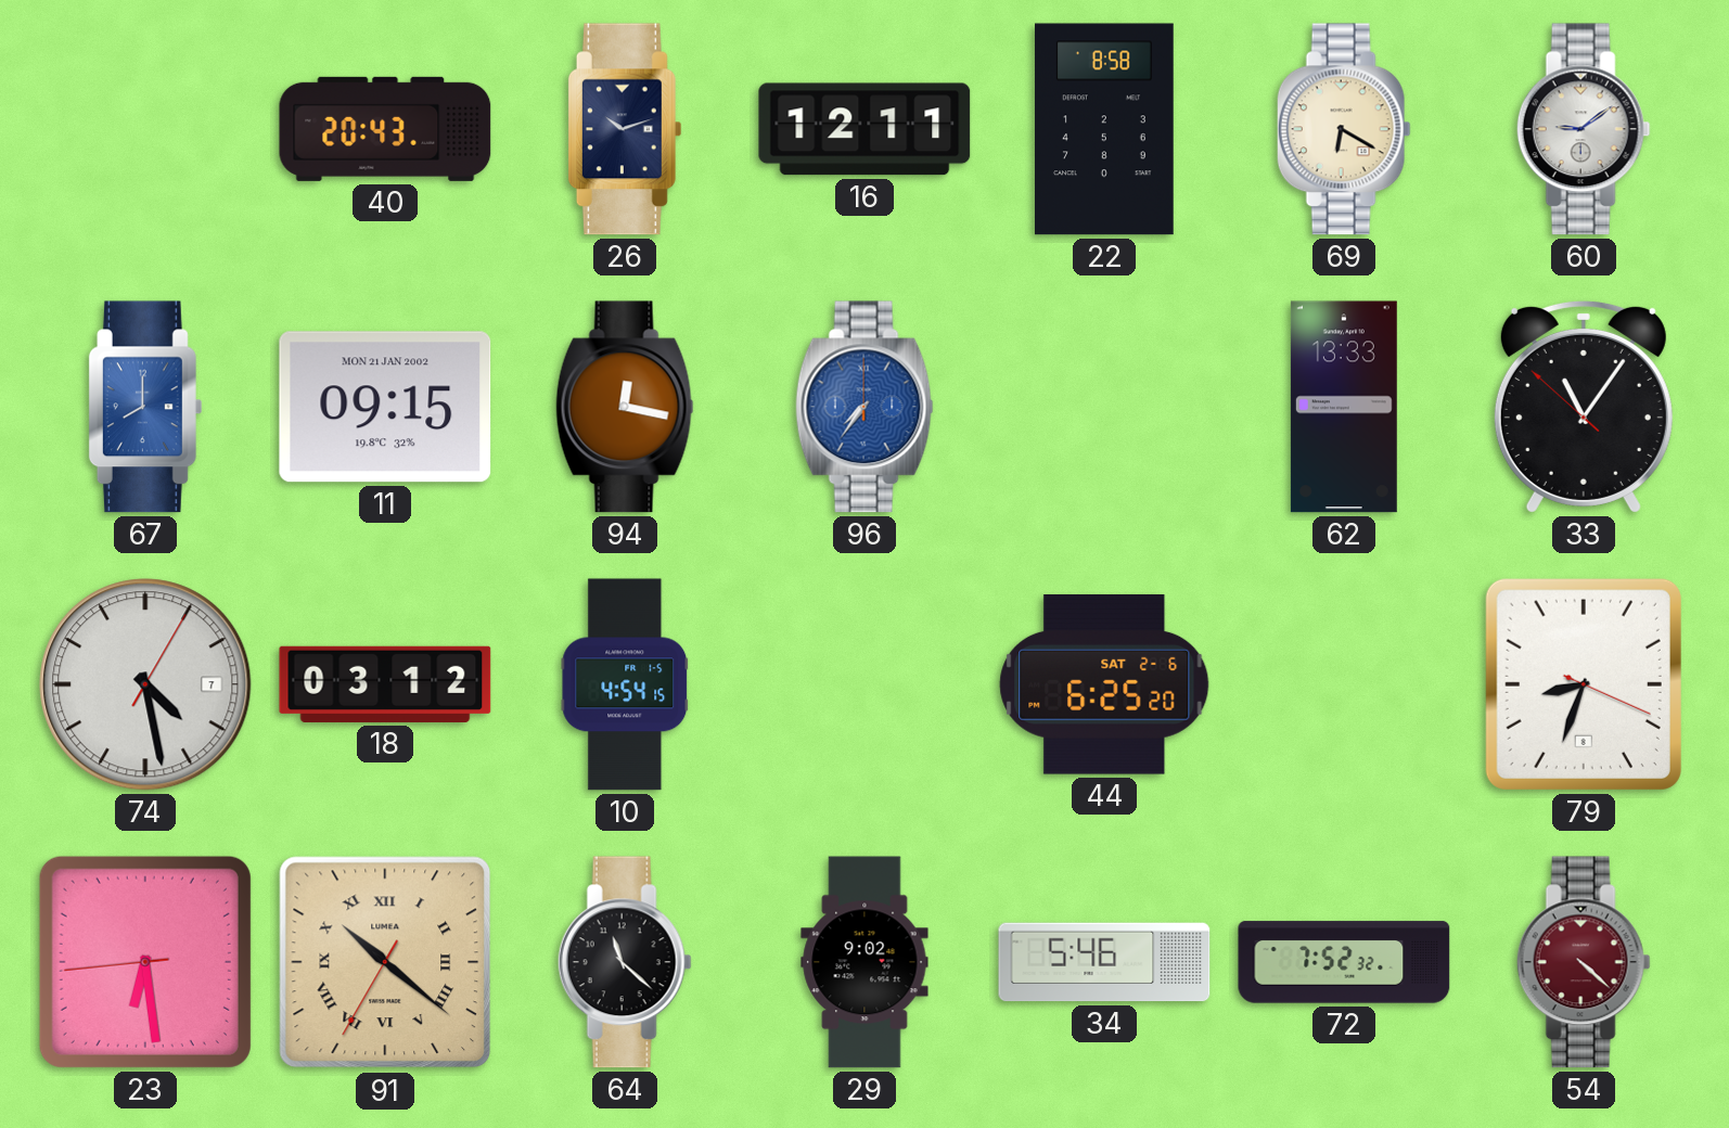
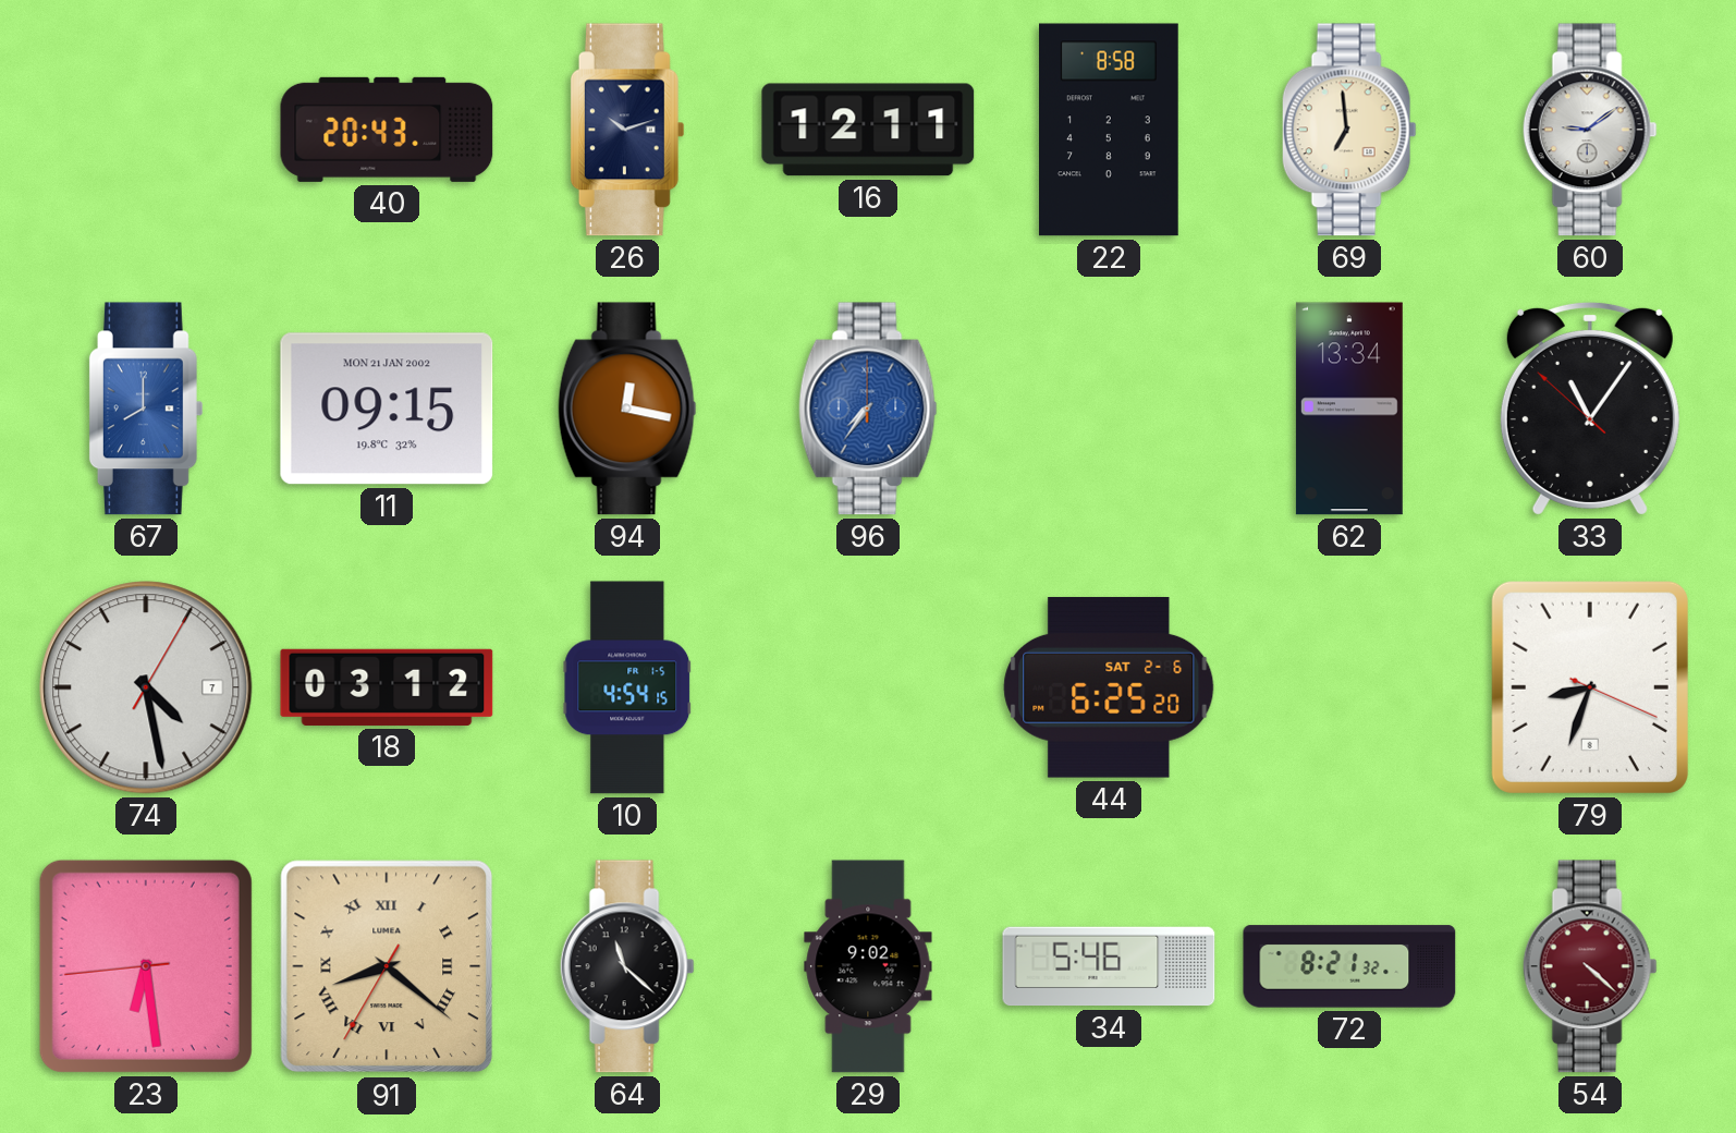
69: 6:20 -> 6:59 (1349, 130)
62: 13:33 -> 13:34 (1349, 409)
91: 10:21 -> 8:21 (387, 966)
72: 7:52 -> 8:21 (1349, 966)
